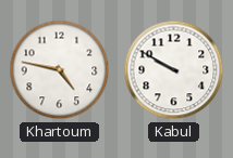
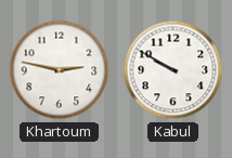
Khartoum: 4:47 -> 2:47 (60, 70)
